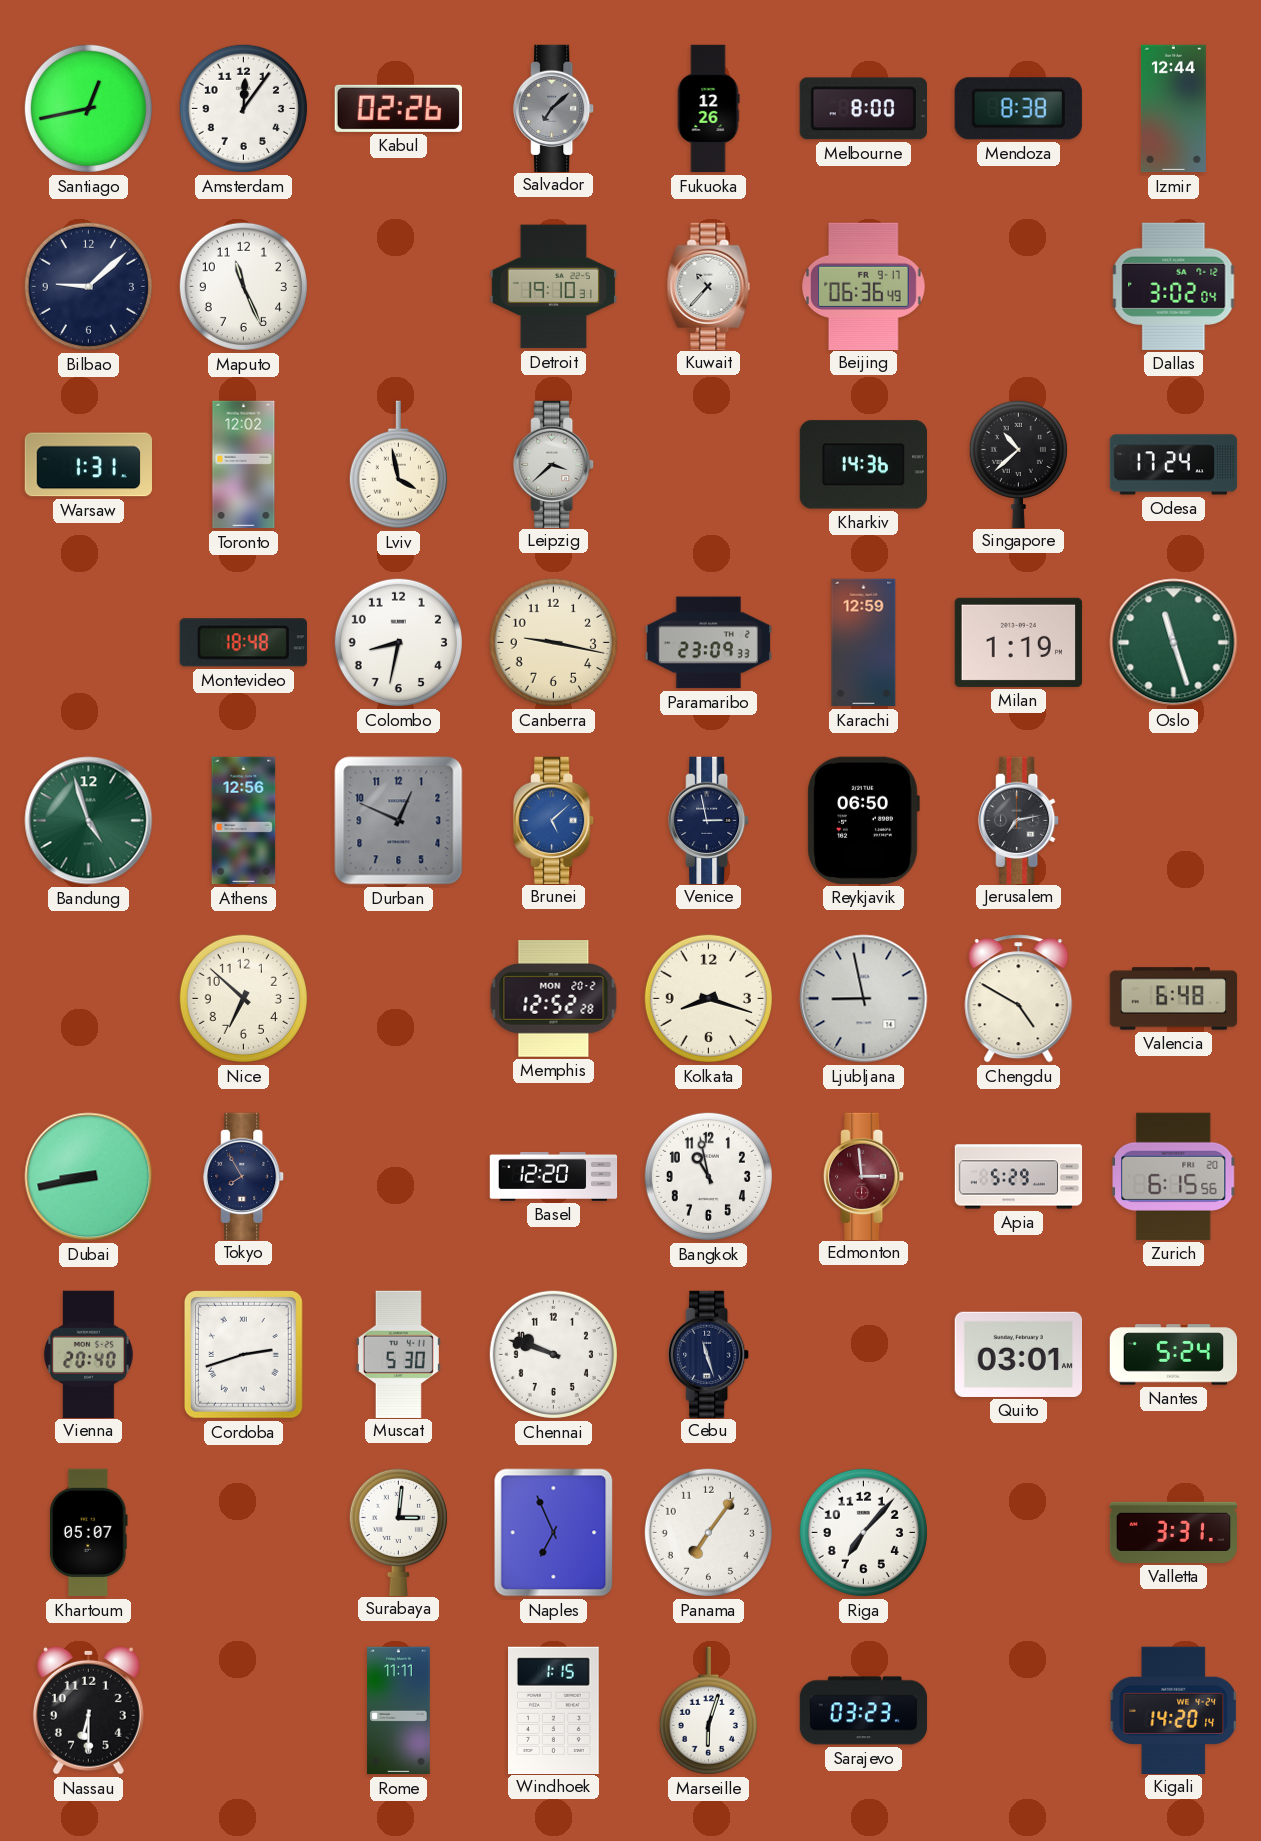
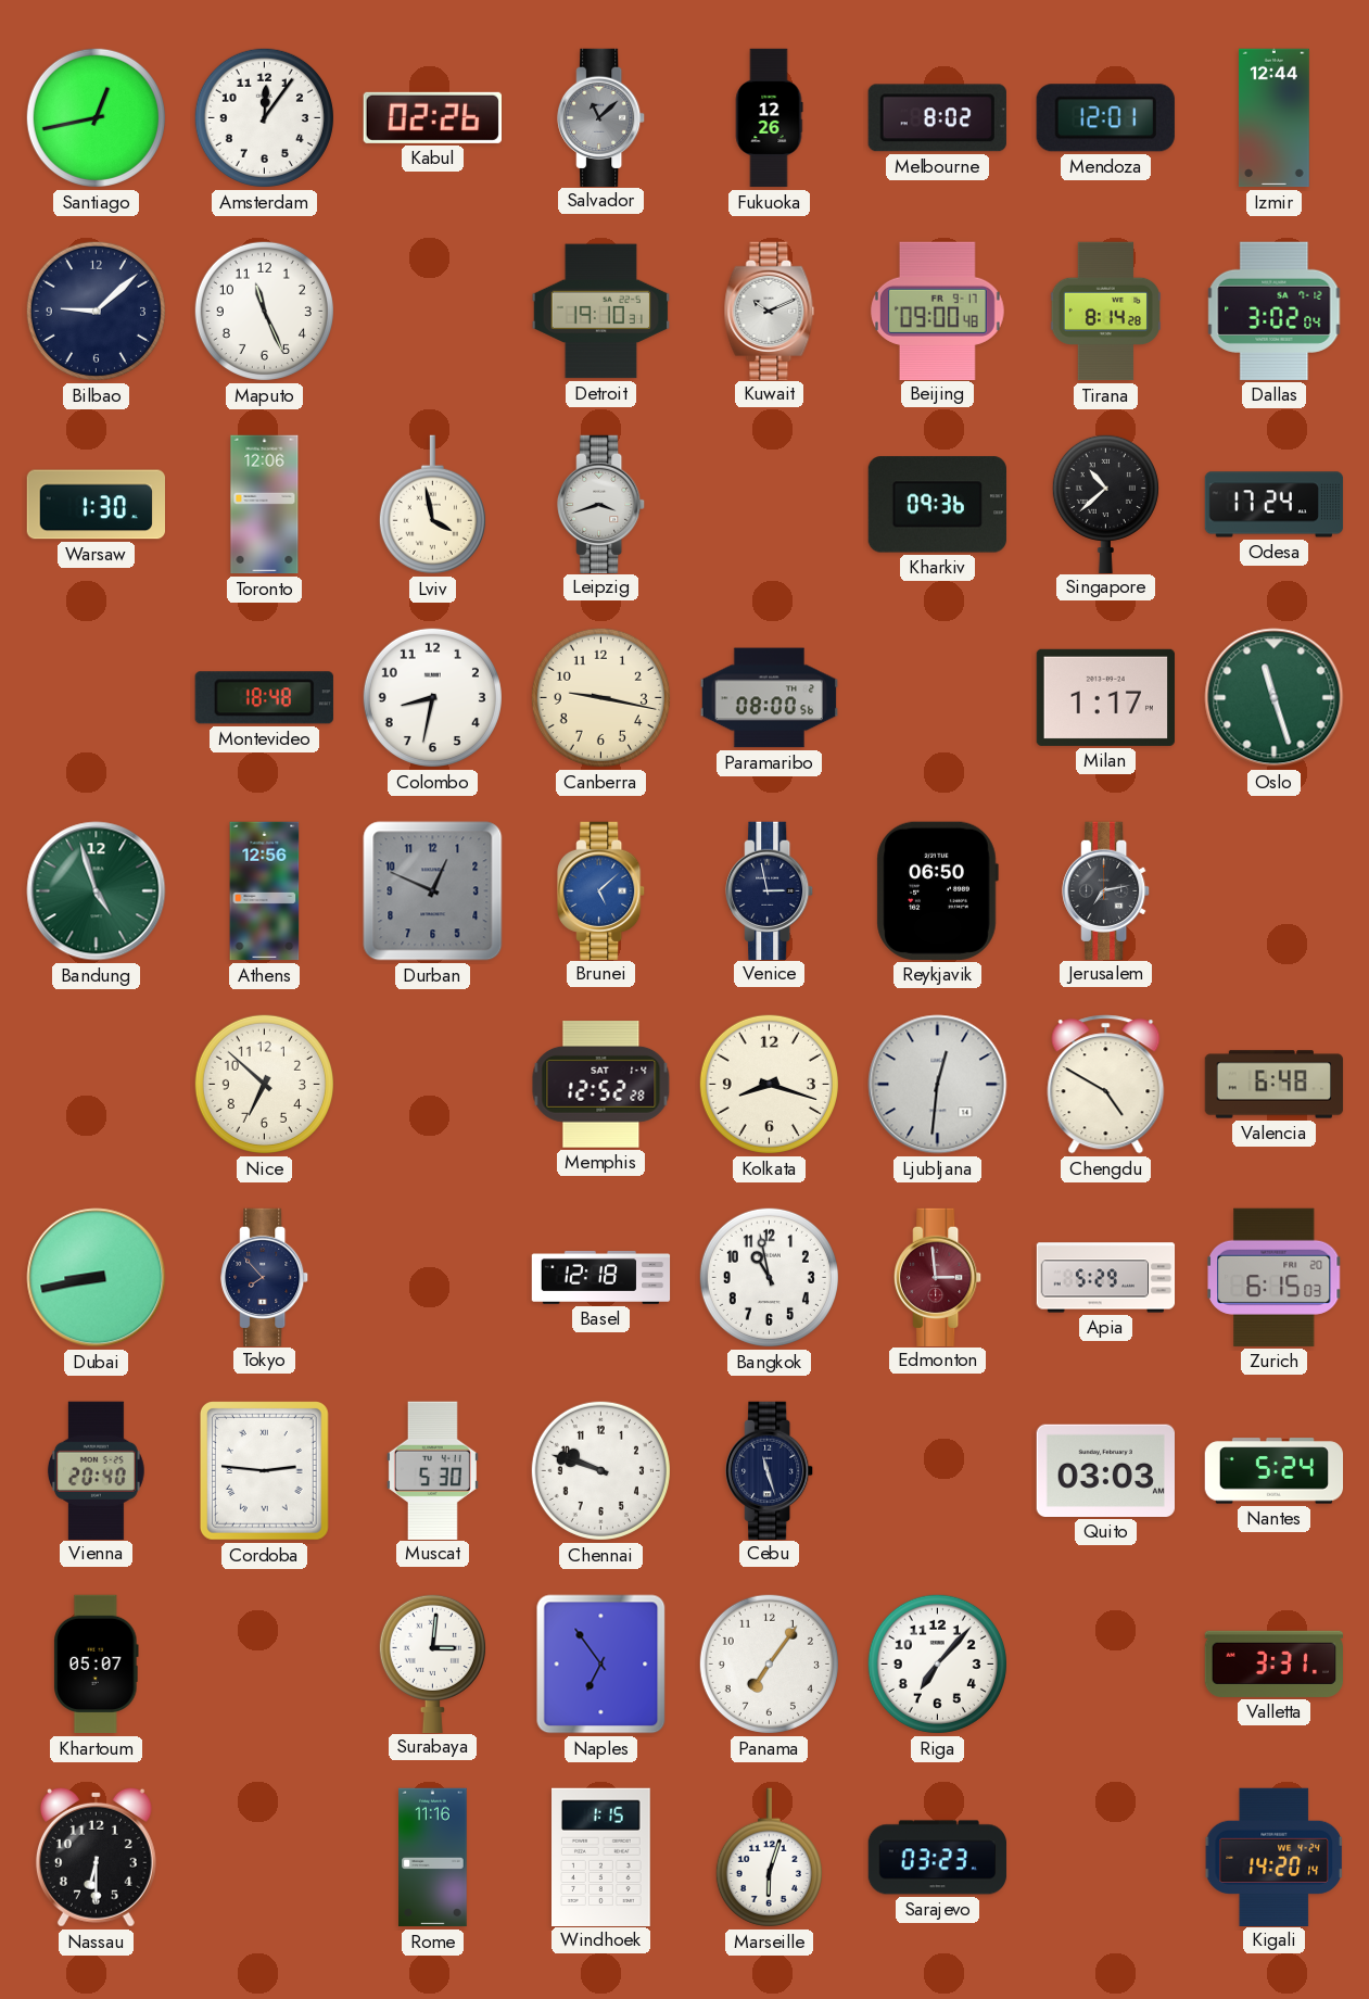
Salvador: 7:08 -> 11:08 (601, 117)
Melbourne: 8:00 -> 8:02 (937, 118)
Mendoza: 8:38 -> 12:01 (1105, 118)
Kuwait: 10:37 -> 10:11 (770, 311)
Beijing: 06:36 -> 09:00 (938, 311)
Tirana: none -> 8:14 (1105, 312)
Warsaw: 1:31 -> 1:30 (96, 505)
Toronto: 12:02 -> 12:06 (265, 505)
Leipzig: 3:38 -> 3:42 (601, 504)
Kharkiv: 14:36 -> 09:36 (937, 505)
Paramaribo: 23:09 -> 08:00 (769, 698)
Karachi: 12:59 -> none (864, 643)
Milan: 1:19 -> 1:17 (1105, 697)
Memphis date: MON 20-2 -> SAT 1-4 (601, 1085)
Ljubljana: 8:58 -> 12:31 (938, 1085)
Tokyo: 7:55 -> 7:53 (265, 1277)
Basel: 12:20 -> 12:18 (601, 1278)
Zurich: 6:15:56 -> 6:15:03 (1275, 1277)
Cordoba: 2:42 -> 2:46 (265, 1471)
Quito: 03:01 -> 03:03 (1105, 1470)
Naples: 6:56 -> 6:54 (601, 1665)
Rome: 11:11 -> 11:16 (433, 1858)
